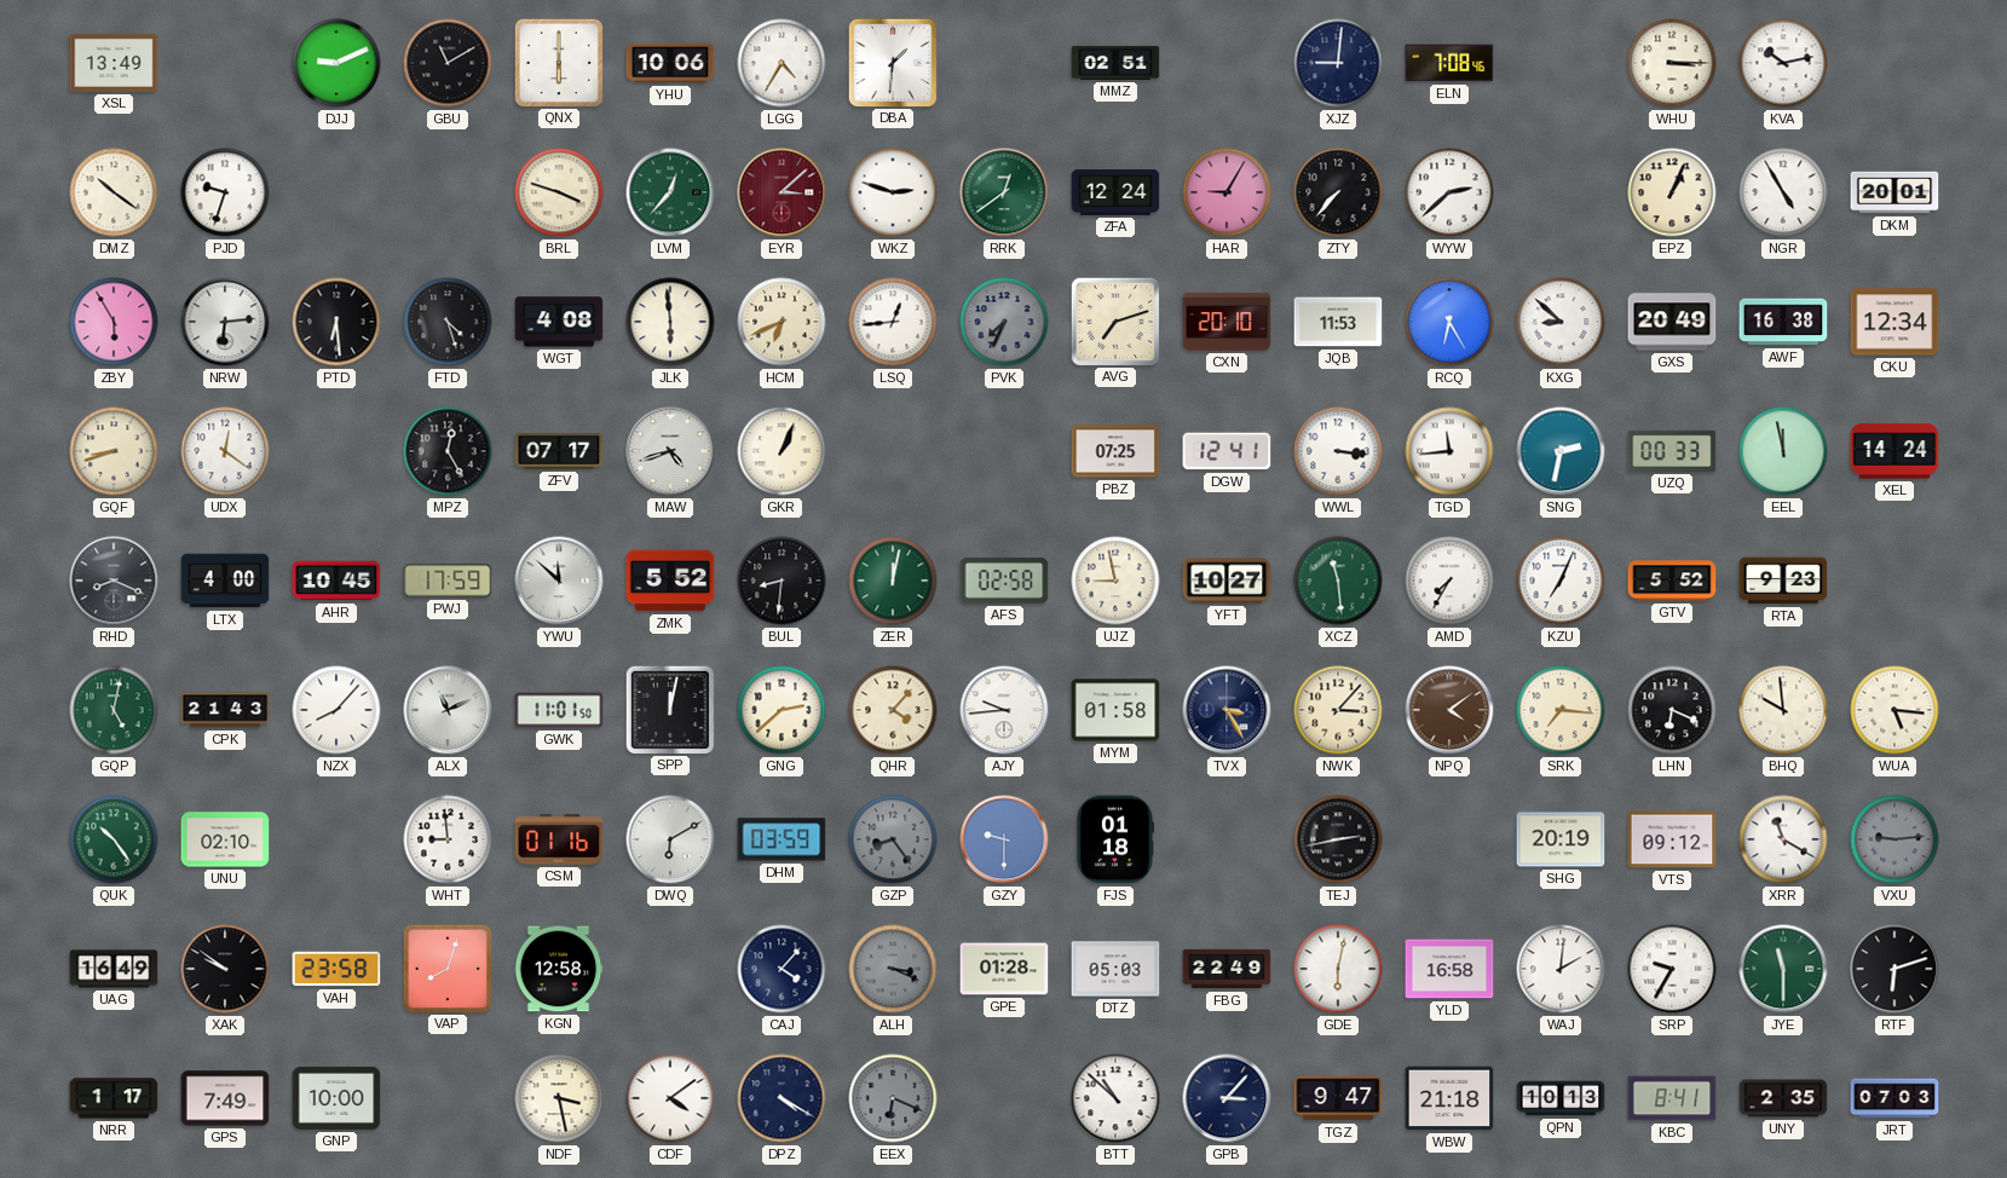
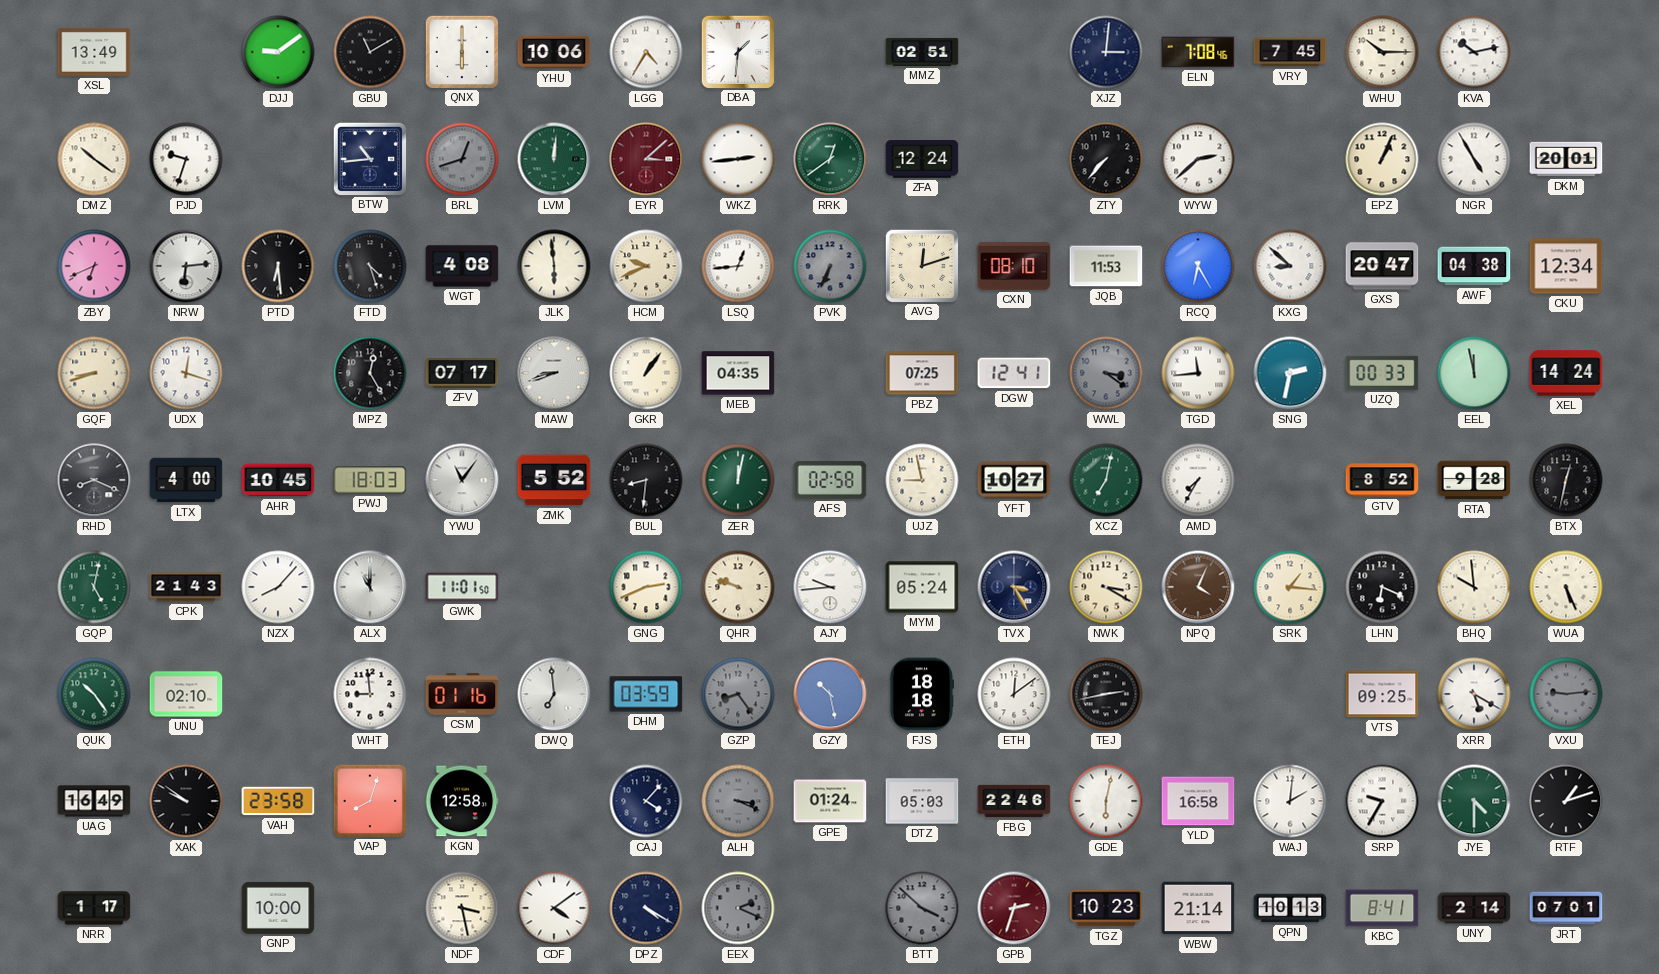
DJJ: 9:11 -> 9:09 (278, 52)
XJZ: 9:01 -> 3:01 (1106, 52)
VRY: none -> 7:45 (1290, 52)
WHU: 3:15 -> 10:15 (1382, 52)
BTW: none -> 10:44 (369, 158)
BRL: 3:48 -> 12:42 (462, 159)
BRL dial: cream -> grey (462, 159)
LVM: 12:37 -> 12:01 (554, 159)
WKZ: 2:48 -> 2:44 (738, 159)
HAR: 9:05 -> none (1227, 192)
ZBY: 5:55 -> 6:41 (94, 266)
HCM: 6:41 -> 9:41 (646, 266)
PVK: 7:34 -> 6:34 (830, 266)
AVG: 7:12 -> 12:12 (921, 265)
CXN: 20:10 -> 08:10 (1014, 266)
GXS: 20:49 -> 20:47 (1382, 266)
AWF: 16:38 -> 04:38 (1474, 266)
UDX: 12:21 -> 12:18 (186, 373)
MAW: 4:42 -> 8:42 (554, 373)
GKR: 1:04 -> 1:06 (646, 373)
MEB: none -> 04:35 (738, 373)
WWL: 3:16 -> 3:21 (1106, 373)
WWL dial: white -> grey (1106, 373)
PWJ: 17:59 -> 18:03 (370, 480)
YWU: 11:52 -> 11:06 (462, 480)
XCZ: 11:29 -> 7:02 (1106, 480)
KZU: 7:04 -> none (1561, 581)
GTV: 5:52 -> 8:52 (1382, 480)
RTA: 9:23 -> 9:28 (1474, 480)
BTX: none -> 12:32 (1566, 480)
ALX: 11:11 -> 11:00 (370, 587)
SPP: 12:02 -> none (669, 709)
GNG: 2:38 -> 2:41 (646, 587)
QHR: 4:07 -> 9:48 (738, 587)
MYM: 01:58 -> 05:24 (922, 587)
NWK: 3:07 -> 3:20 (1106, 587)
NPQ: 4:09 -> 4:04 (1198, 587)
SRK: 7:16 -> 1:16 (1290, 587)
WUA: 5:16 -> 5:26 (1566, 587)
DWQ: 6:10 -> 6:59 (554, 694)
GZY: 9:30 -> 10:28 (830, 694)
FJS: 01:18 -> 18:18 (921, 694)
ETH: none -> 12:09 (1014, 694)
SHG: 20:19 -> none (1561, 839)
VTS: 09:12 -> 09:25 (1382, 694)
XRR: 11:20 -> 5:20 (1474, 694)
GPE: 01:28 -> 01:24 (830, 801)
FBG: 22:49 -> 22:46 (1014, 801)
JYE: 11:30 -> 4:30 (1474, 801)
RTF: 6:12 -> 1:12 (1566, 801)
GPS: 7:49 -> none (225, 1098)
EEX: 6:19 -> 2:19 (738, 908)
BTT: 10:52 -> 3:52 (922, 908)
BTT dial: white -> grey (922, 908)
GPB: 3:07 -> 2:33 (1014, 908)
GPB dial: navy -> burgundy (1014, 908)
TGZ: 9:47 -> 10:23 (1106, 908)
WBW: 21:18 -> 21:14 (1198, 908)
UNY: 2:35 -> 2:14 (1474, 908)
JRT: 07:03 -> 07:01 (1566, 908)
